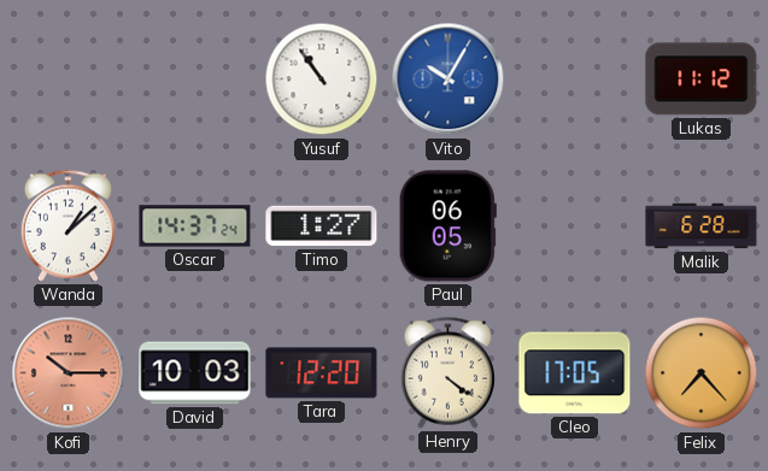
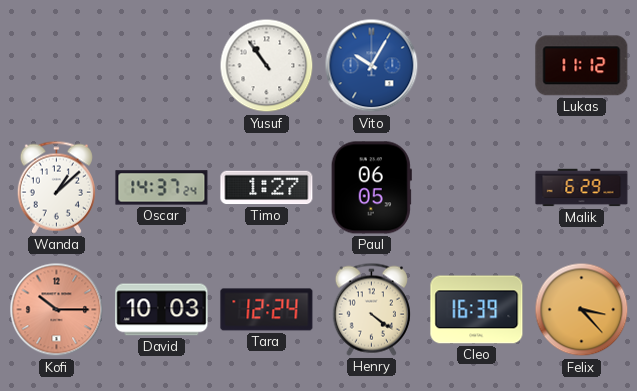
Malik: 6:28 -> 6:29 (582, 188)
Tara: 12:20 -> 12:24 (267, 310)
Cleo: 17:05 -> 16:39 (477, 310)
Felix: 7:23 -> 3:23 (582, 310)
